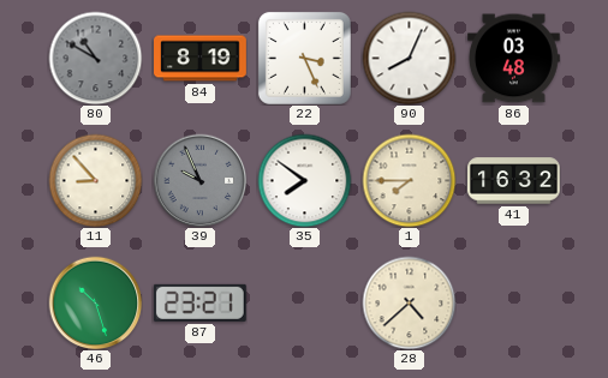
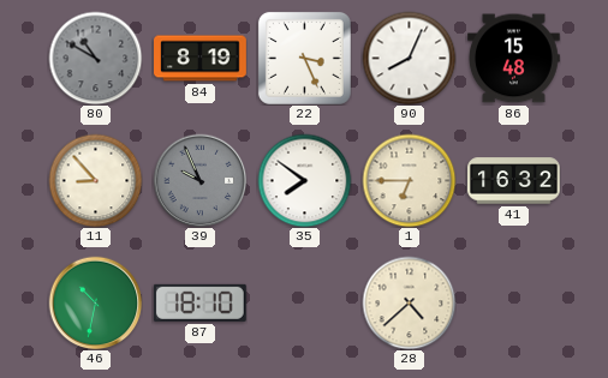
86: 03:48 -> 15:48 (514, 59)
1: 7:45 -> 6:45 (409, 180)
46: 10:27 -> 10:32 (95, 302)
87: 23:21 -> 18:10 (199, 302)
